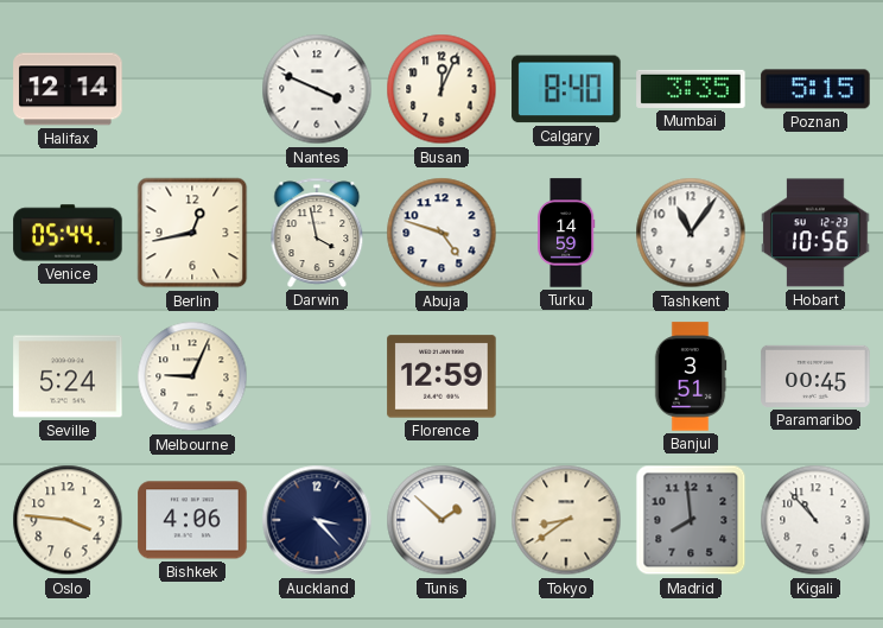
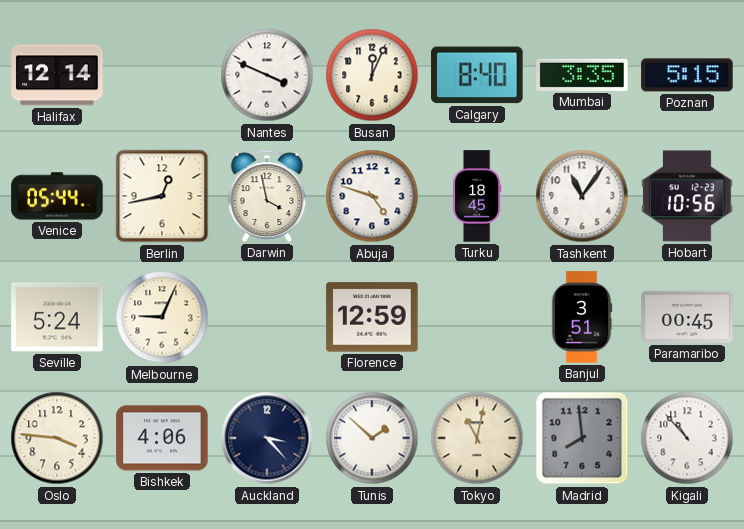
Turku: 14:59 -> 18:45 (477, 196)
Tokyo: 8:39 -> 11:02 (477, 438)
